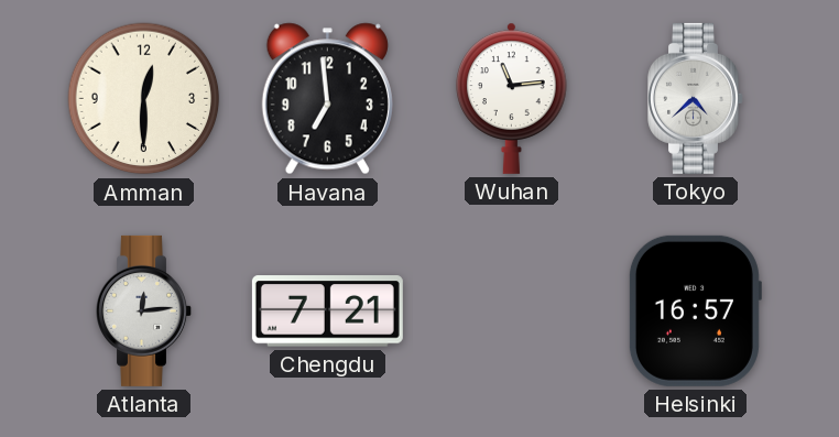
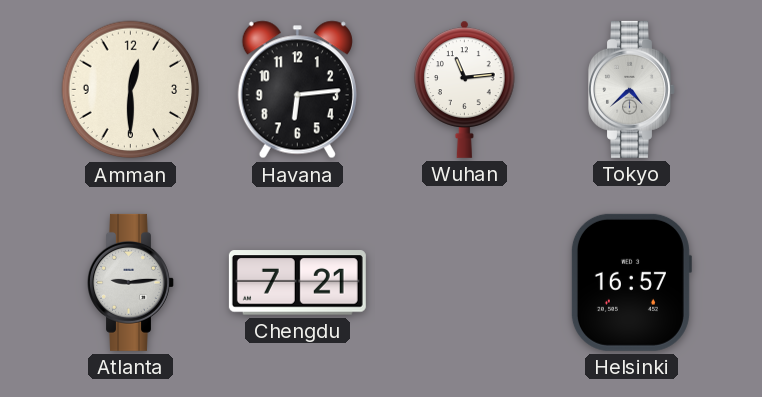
Havana: 6:59 -> 6:14 (297, 90)
Atlanta: 12:14 -> 9:14 (131, 282)
